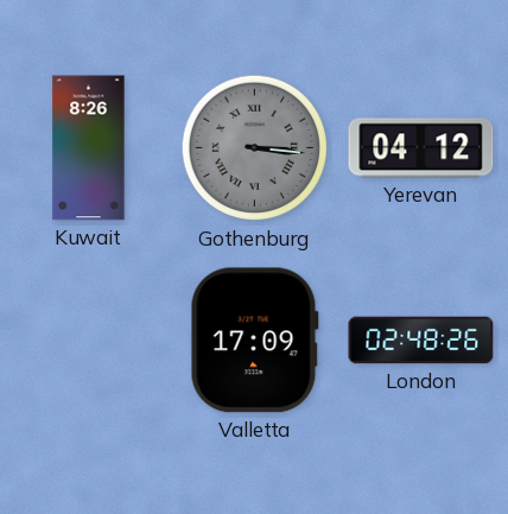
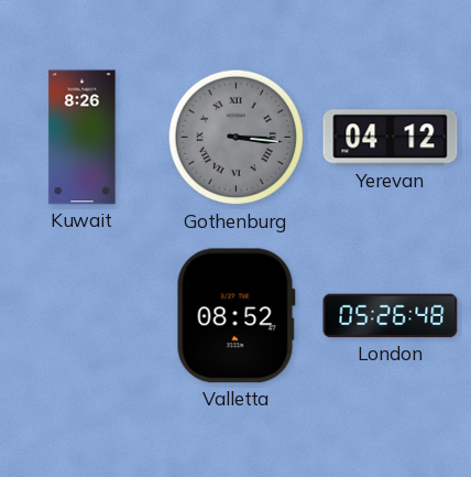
Valletta: 17:09 -> 08:52 (235, 316)
London: 02:48 -> 05:26 (391, 316)
